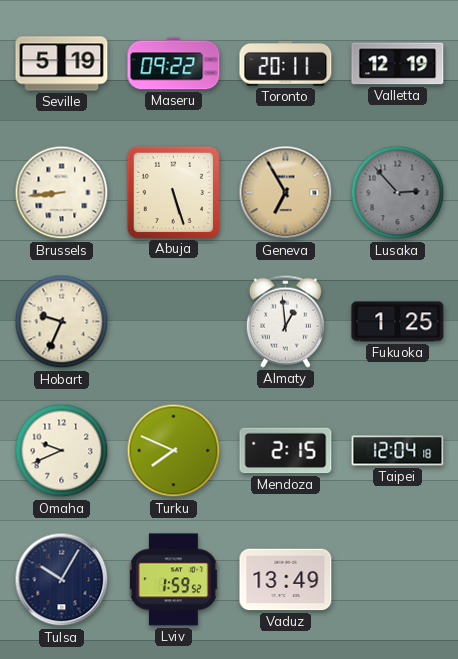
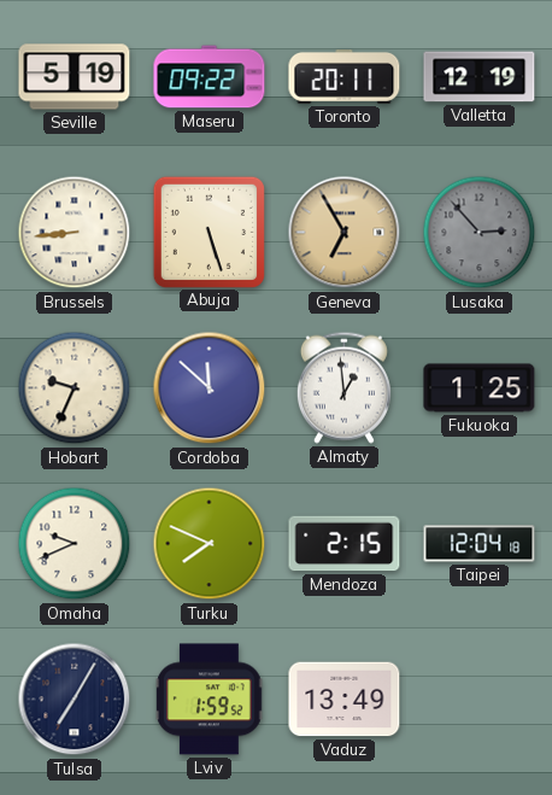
Cordoba: none -> 11:52 (210, 388)
Tulsa: 10:05 -> 7:05 (75, 700)
